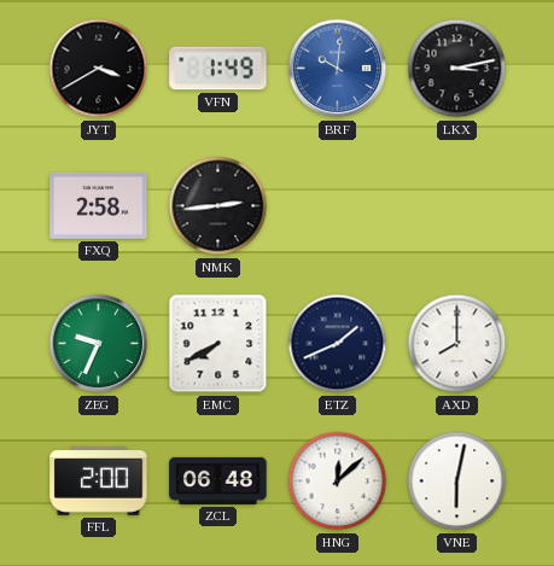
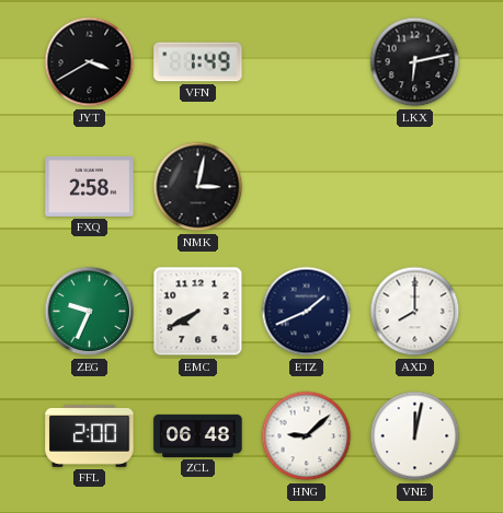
BRF: 10:01 -> none (338, 69)
LKX: 3:13 -> 6:13 (415, 62)
NMK: 2:44 -> 3:02 (198, 187)
HNG: 12:08 -> 9:08 (307, 436)
VNE: 6:02 -> 12:02 (415, 436)
